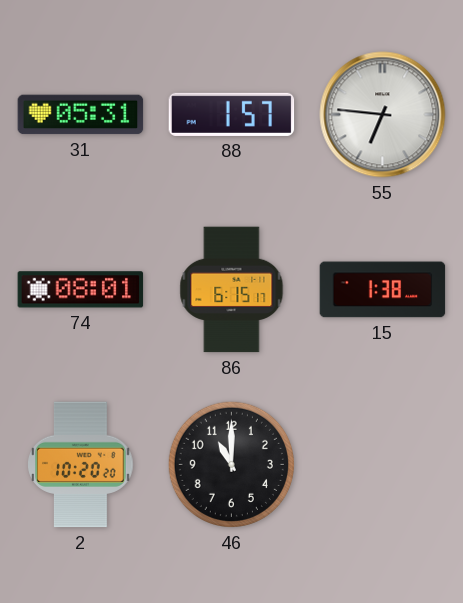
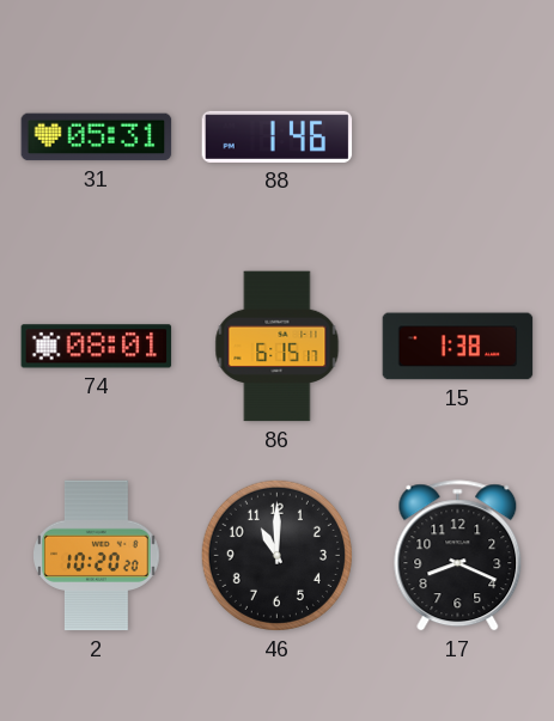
88: 1:57 -> 1:46 (278, 136)
55: 6:46 -> none (383, 115)
17: none -> 8:19 (458, 556)
